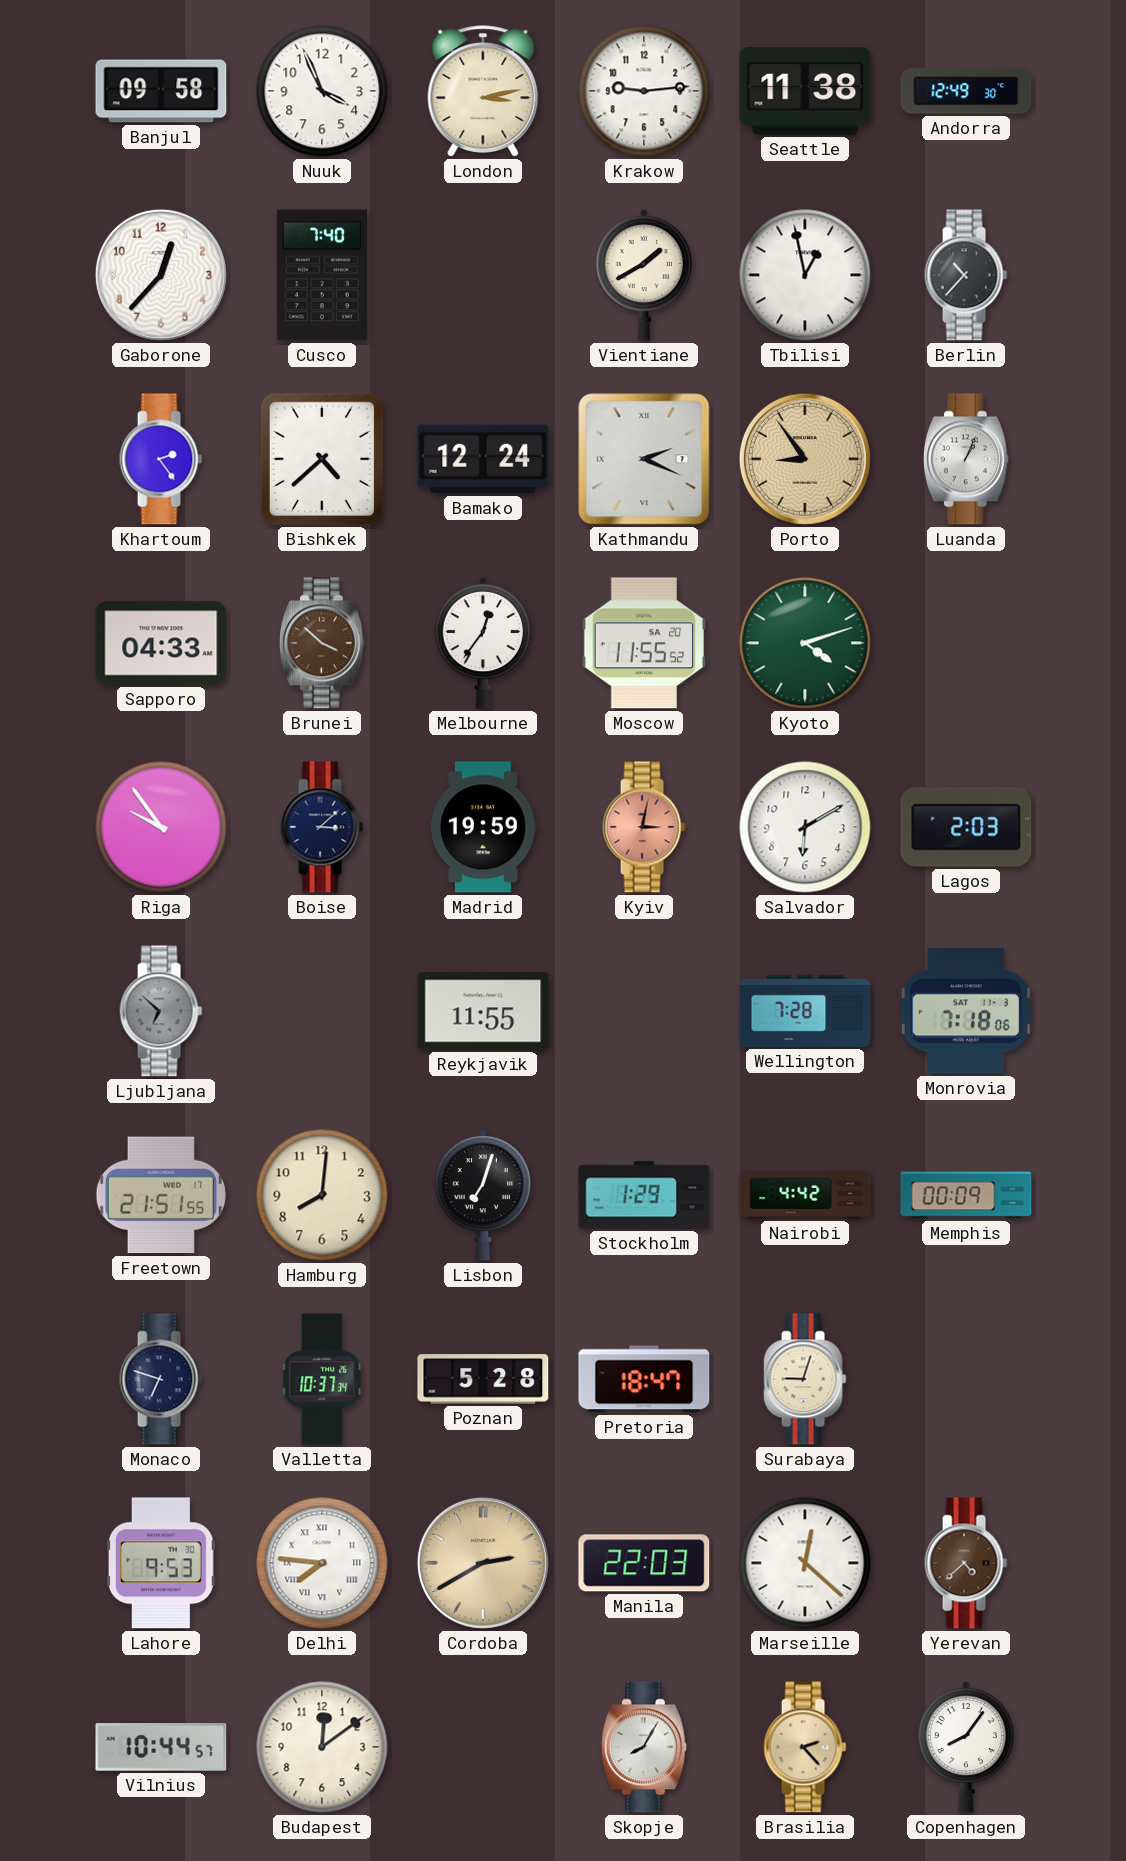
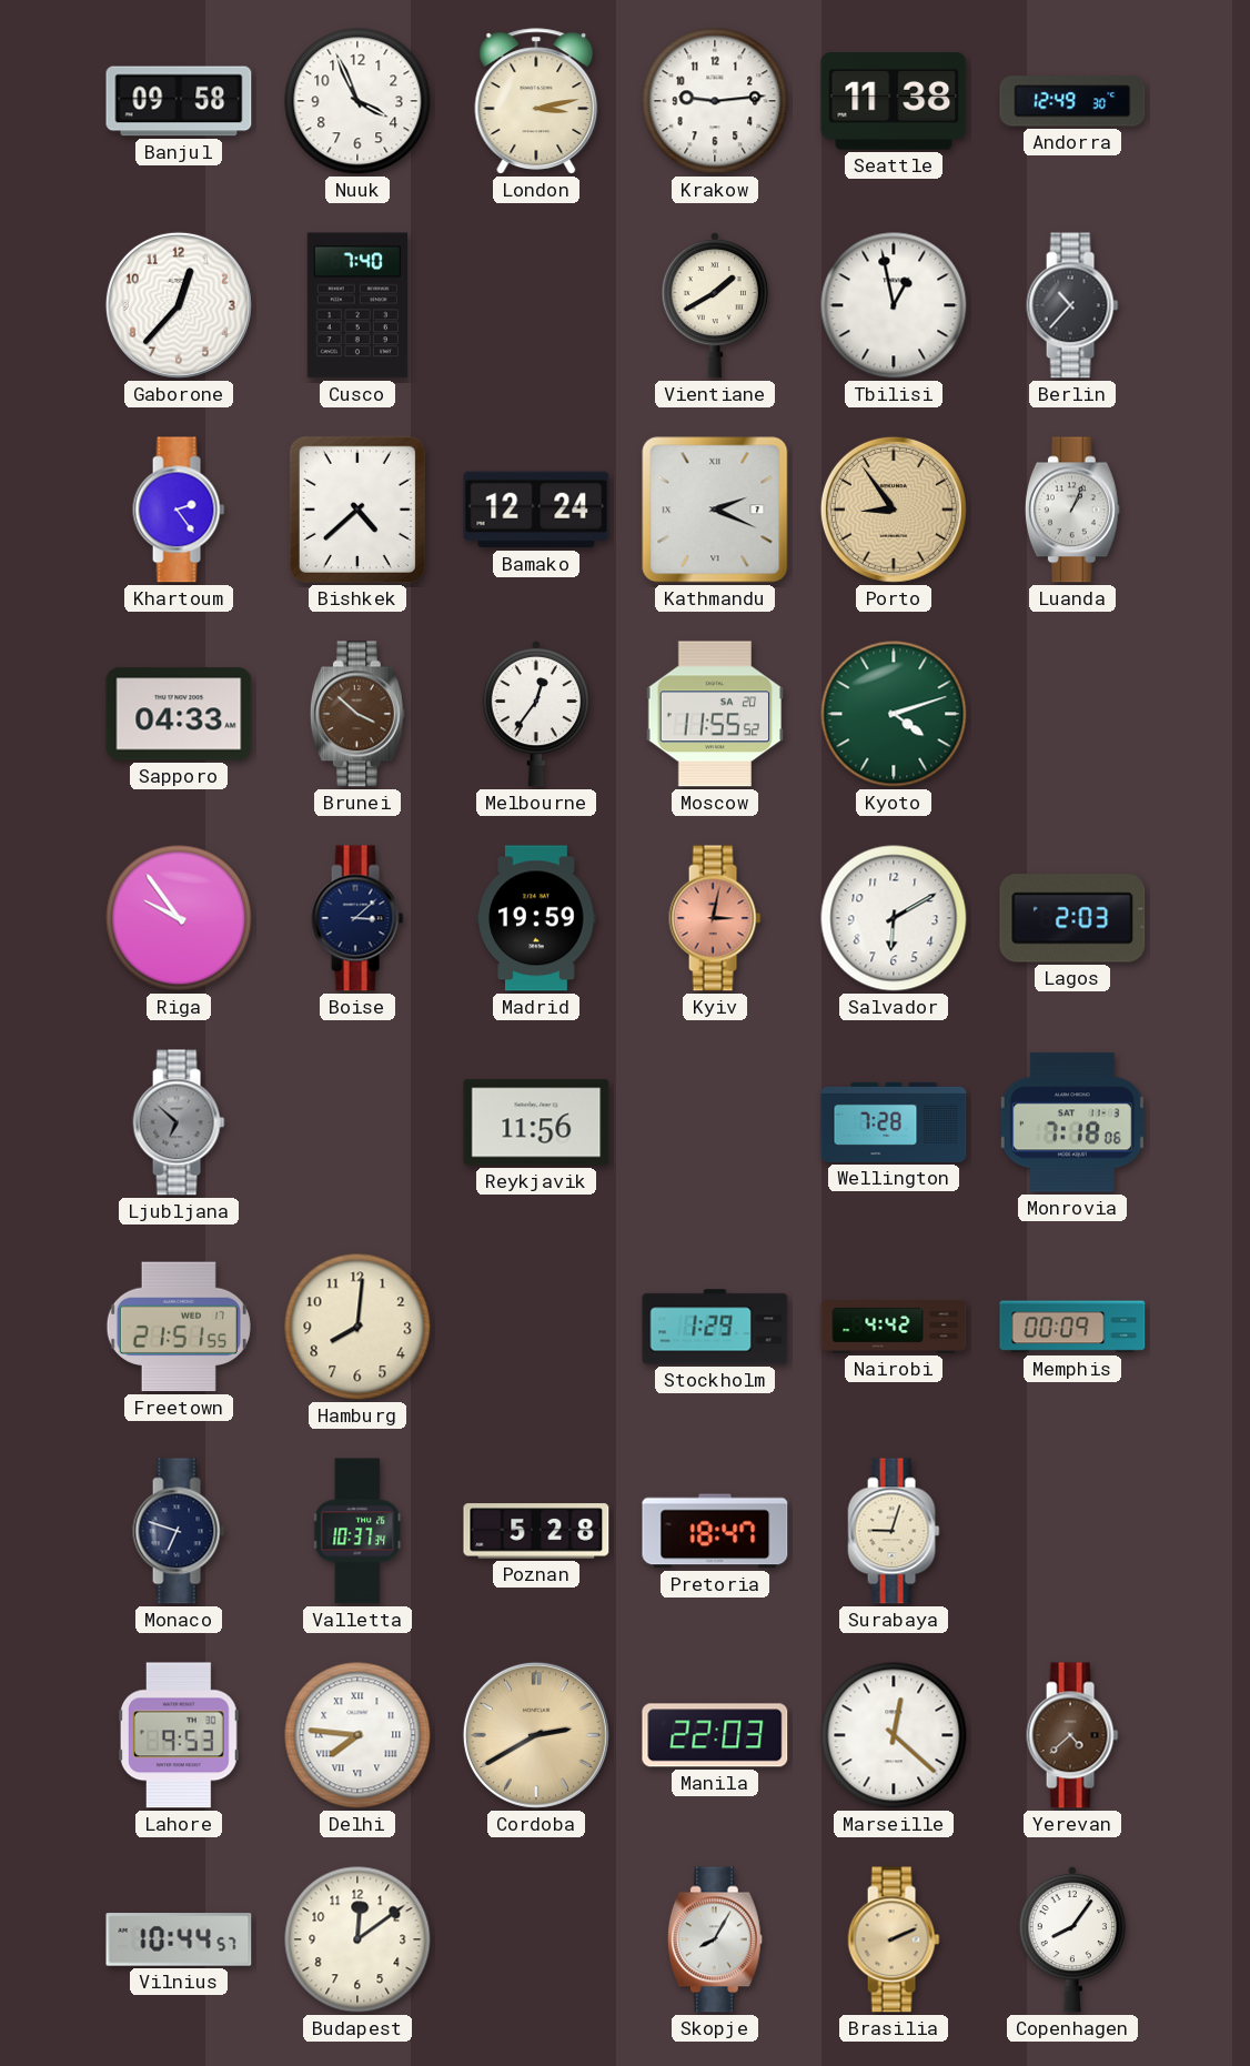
Reykjavik: 11:55 -> 11:56 (536, 1122)
Lisbon: 7:03 -> none (482, 1195)
Brasilia: 2:23 -> 2:11 (894, 1939)
